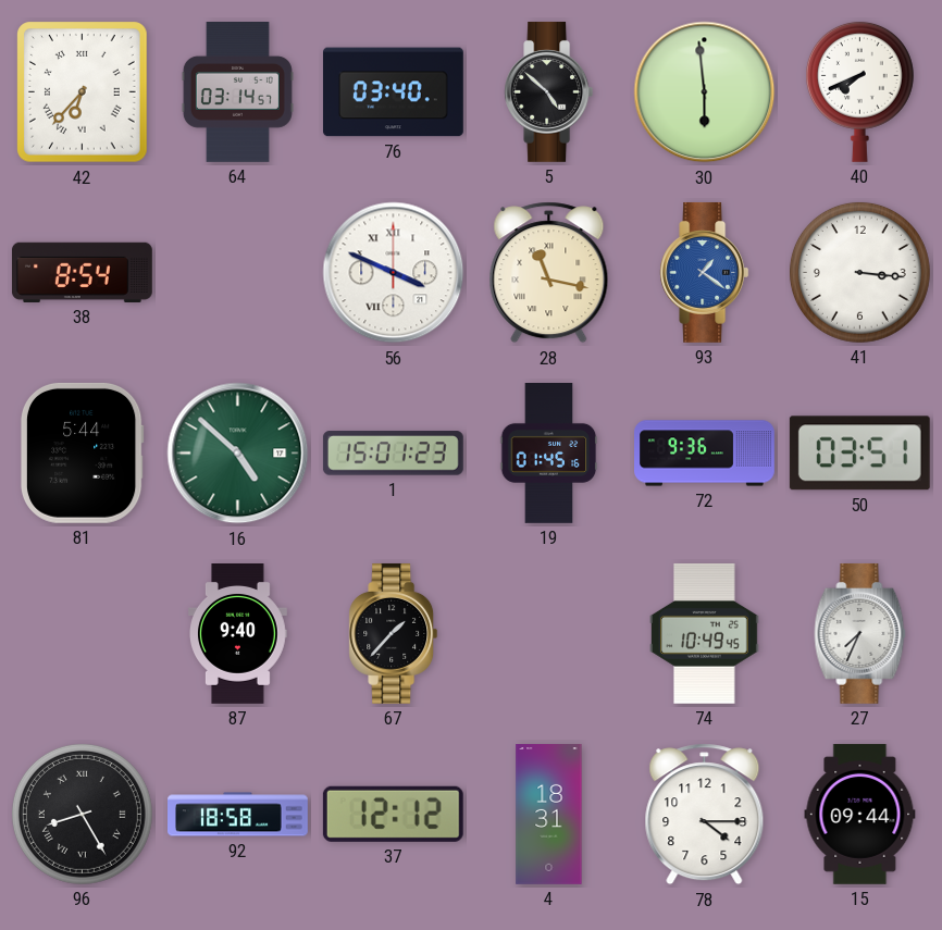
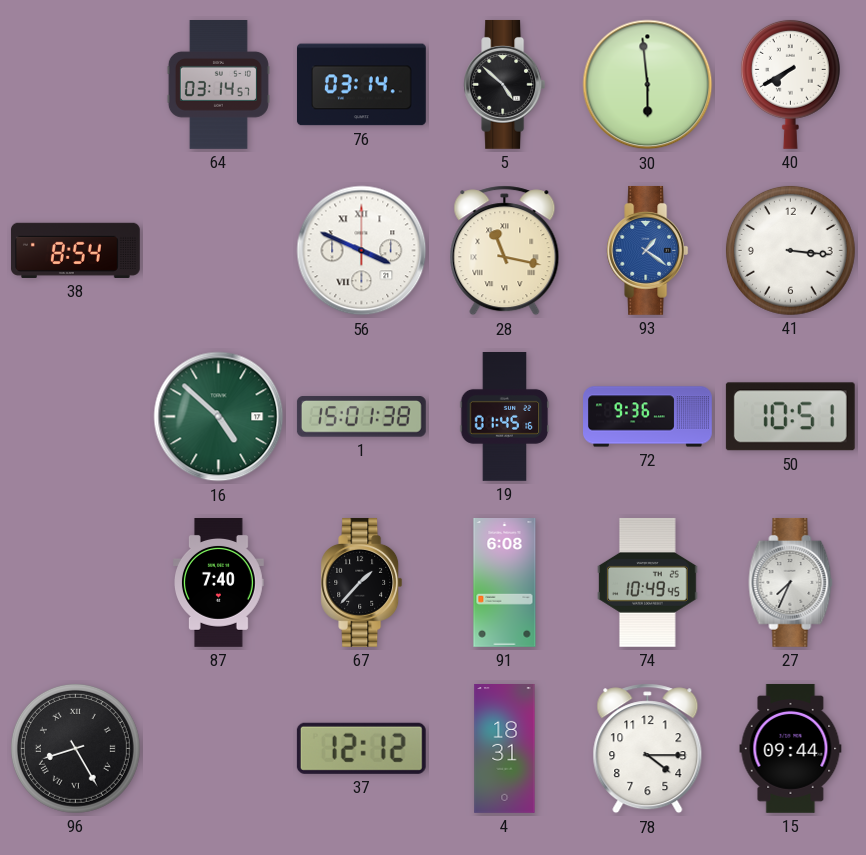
42: 6:37 -> none (83, 92)
76: 03:40 -> 03:14 (361, 85)
40: 7:41 -> 7:40 (790, 84)
81: 5:44 -> none (82, 452)
1: 15:01:23 -> 15:01:38 (361, 417)
50: 03:51 -> 10:51 (790, 417)
87: 9:40 -> 7:40 (219, 583)
91: none -> 6:08 (505, 583)
92: 18:58 -> none (238, 815)
